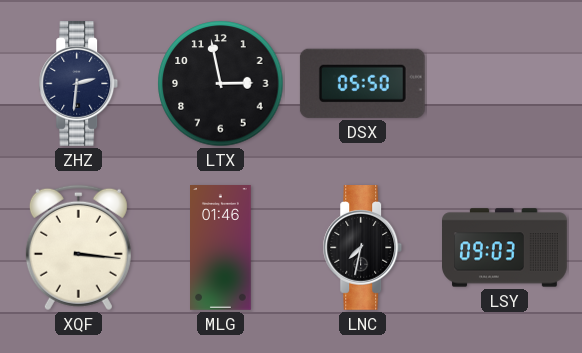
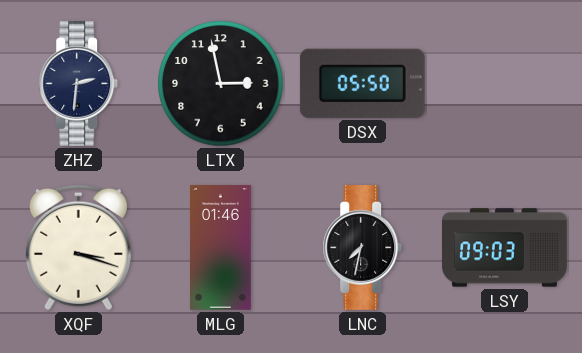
XQF: 3:16 -> 3:18 (78, 248)
